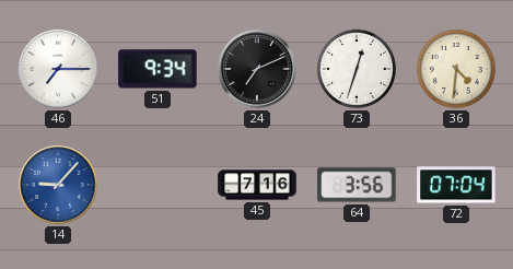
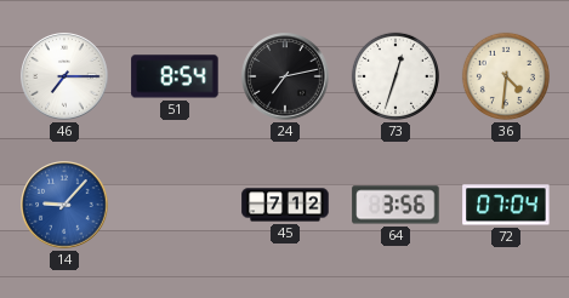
51: 9:34 -> 8:54 (175, 76)
24: 7:11 -> 7:13 (285, 76)
45: 7:16 -> 7:12 (285, 205)
